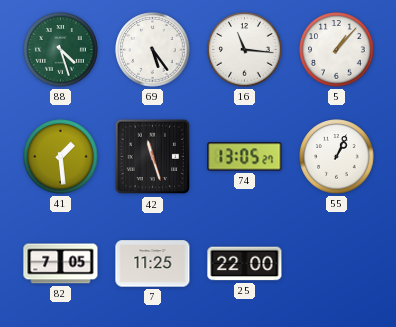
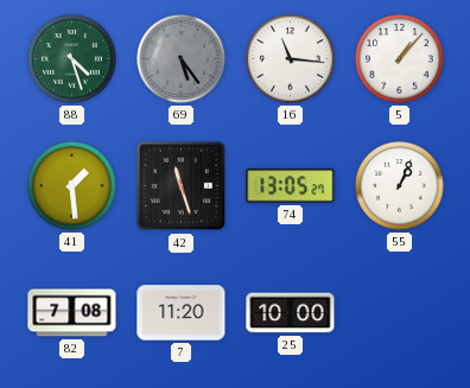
69 dial: white -> grey (182, 59)
82: 7:05 -> 7:08 (72, 313)
7: 11:25 -> 11:20 (182, 313)
25: 22:00 -> 10:00 (291, 313)
